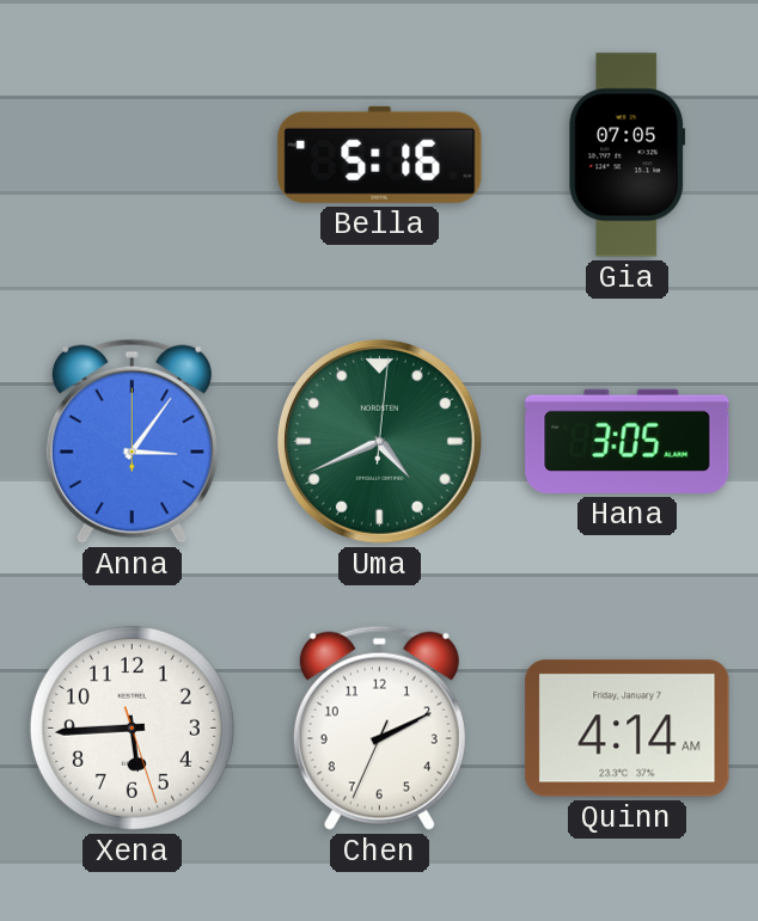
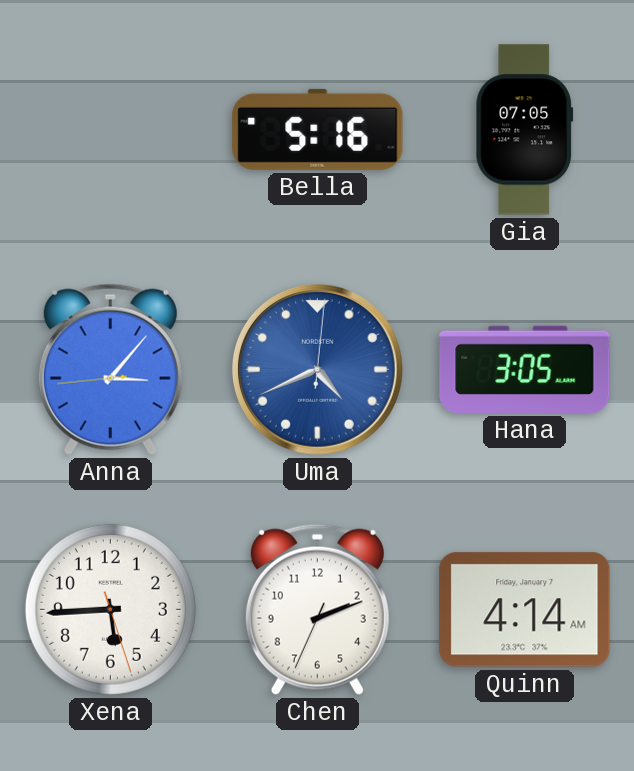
Anna: 3:06:00 -> 3:06:44 (110, 369)
Uma dial: green -> blue (317, 369)
Chen: 2:10 -> 2:11 (317, 609)
